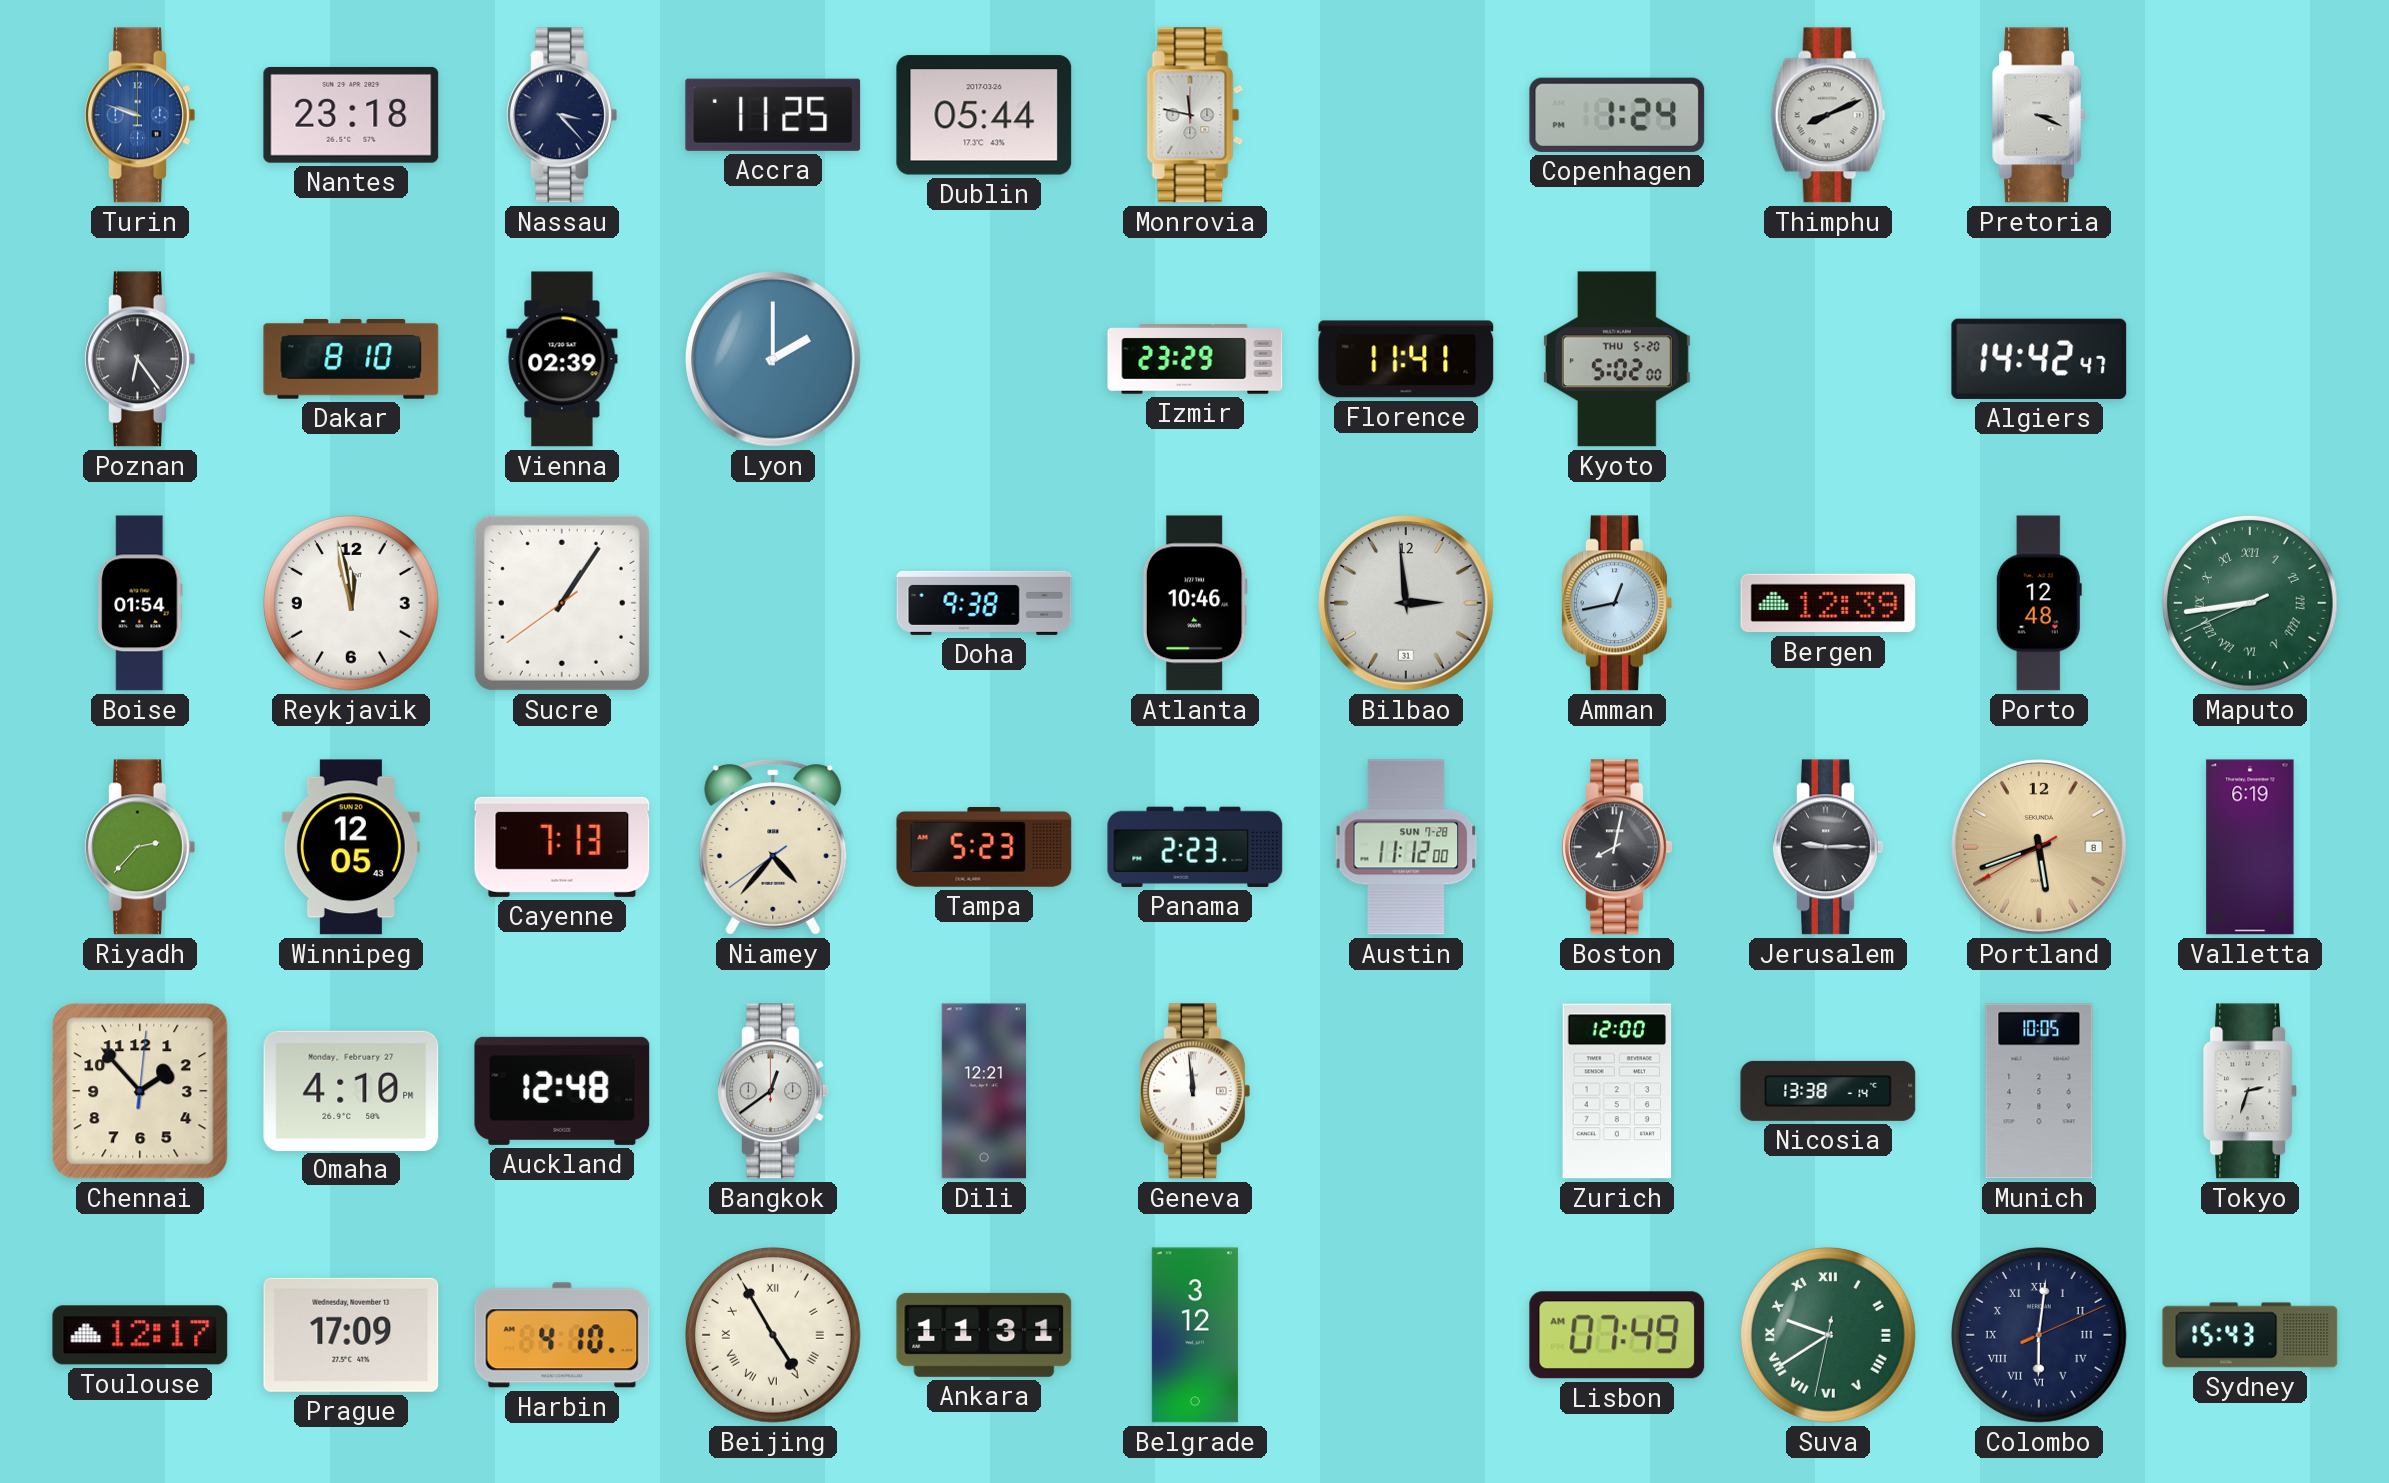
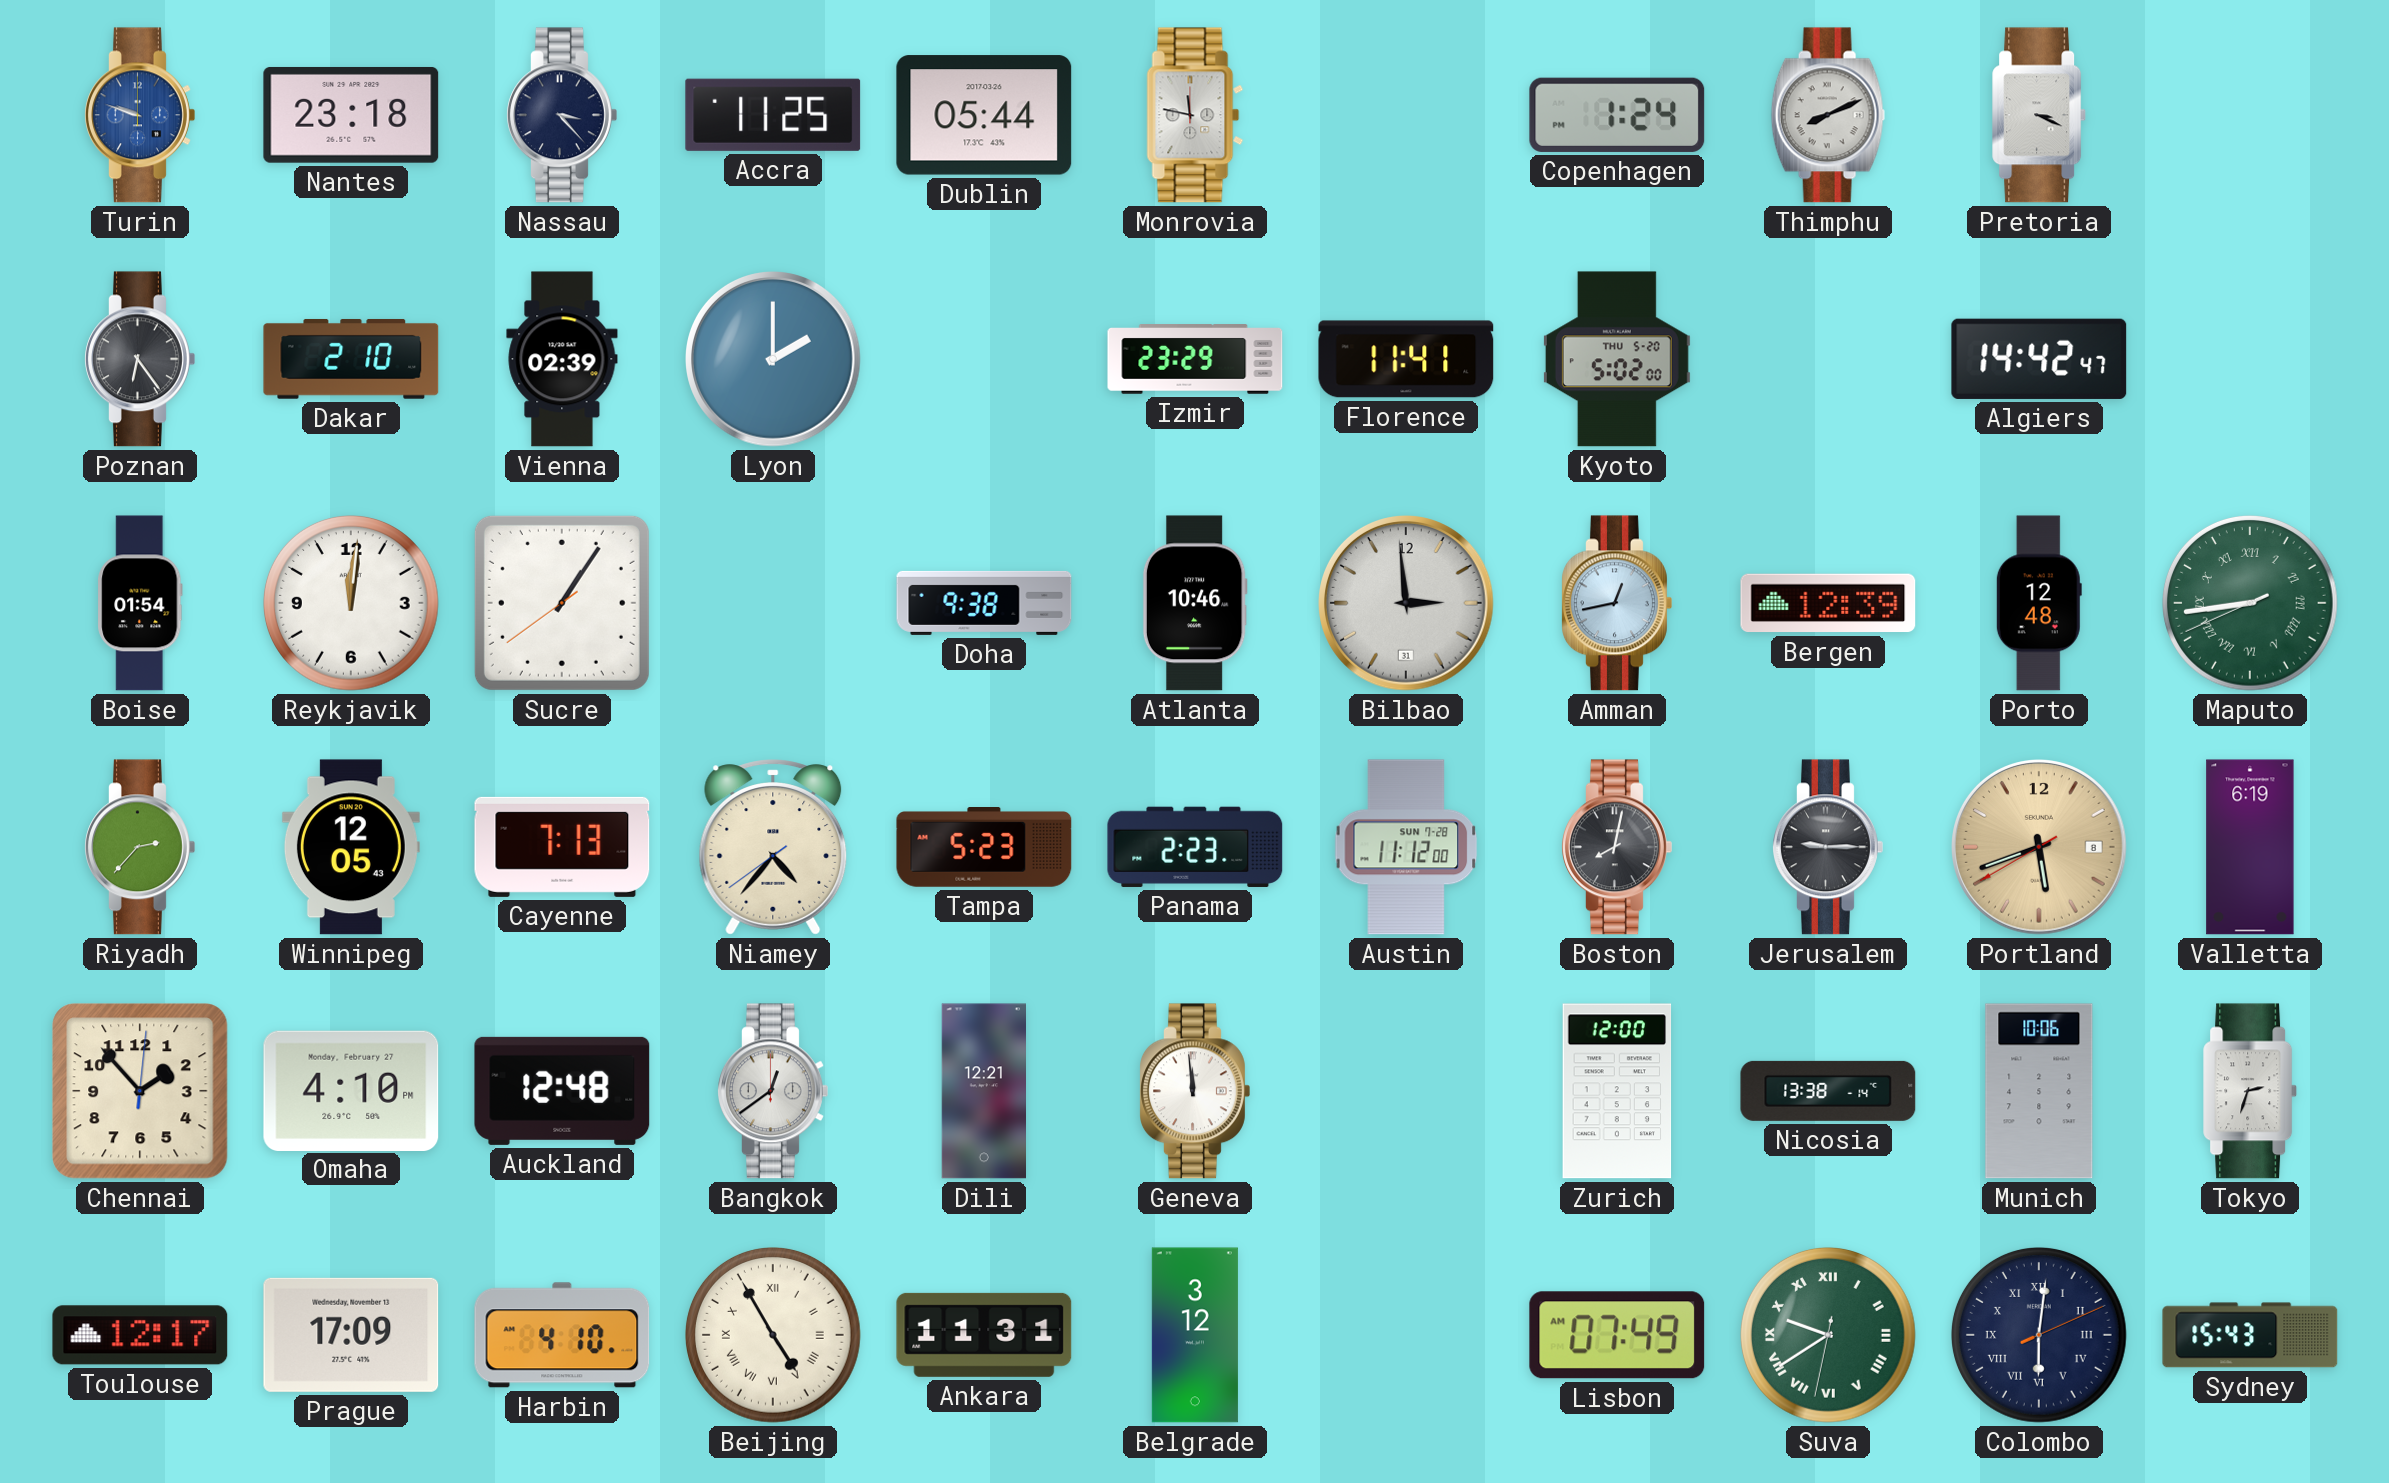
Dakar: 8:10 -> 2:10 (351, 359)
Reykjavik: 11:58 -> 12:01 (352, 604)
Munich: 10:05 -> 10:06 (2039, 1091)
